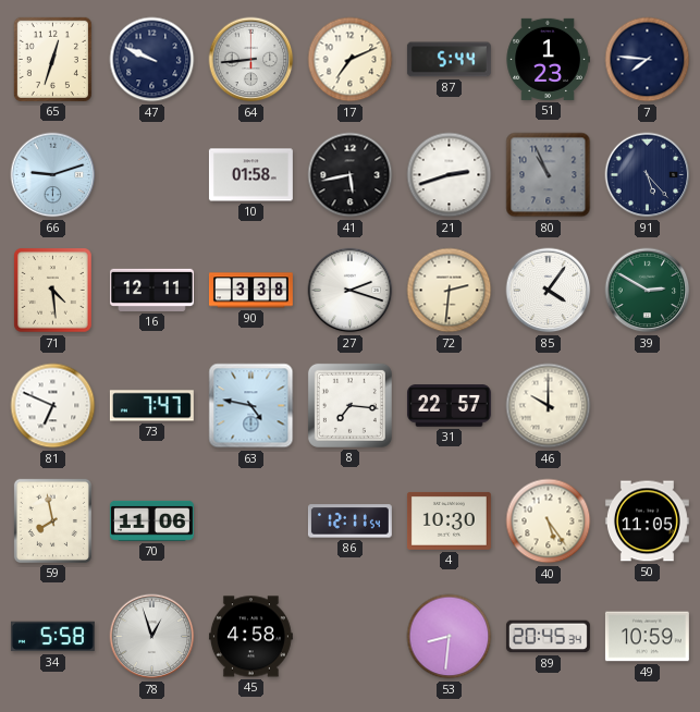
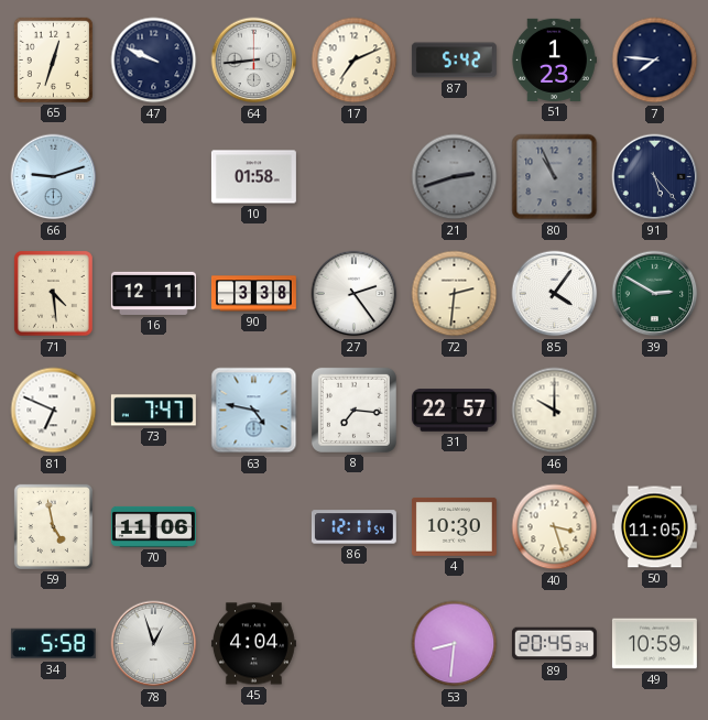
87: 5:44 -> 5:42 (454, 61)
41: 5:43 -> none (351, 175)
21 dial: white -> grey (455, 177)
27: 2:18 -> 2:24 (355, 294)
59: 7:58 -> 4:58 (53, 526)
40: 5:24 -> 3:27 (555, 527)
45: 4:58 -> 4:04 (253, 644)
